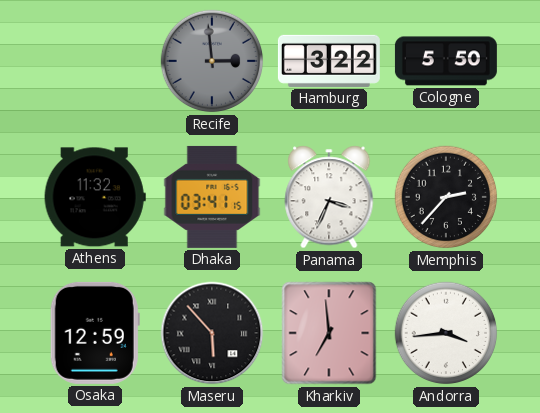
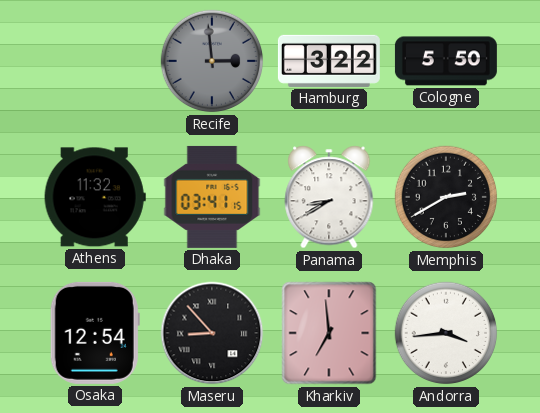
Panama: 3:34 -> 8:40 (329, 197)
Memphis: 2:37 -> 2:40 (446, 197)
Osaka: 12:59 -> 12:54 (95, 333)
Maseru: 5:53 -> 8:53 (212, 333)
